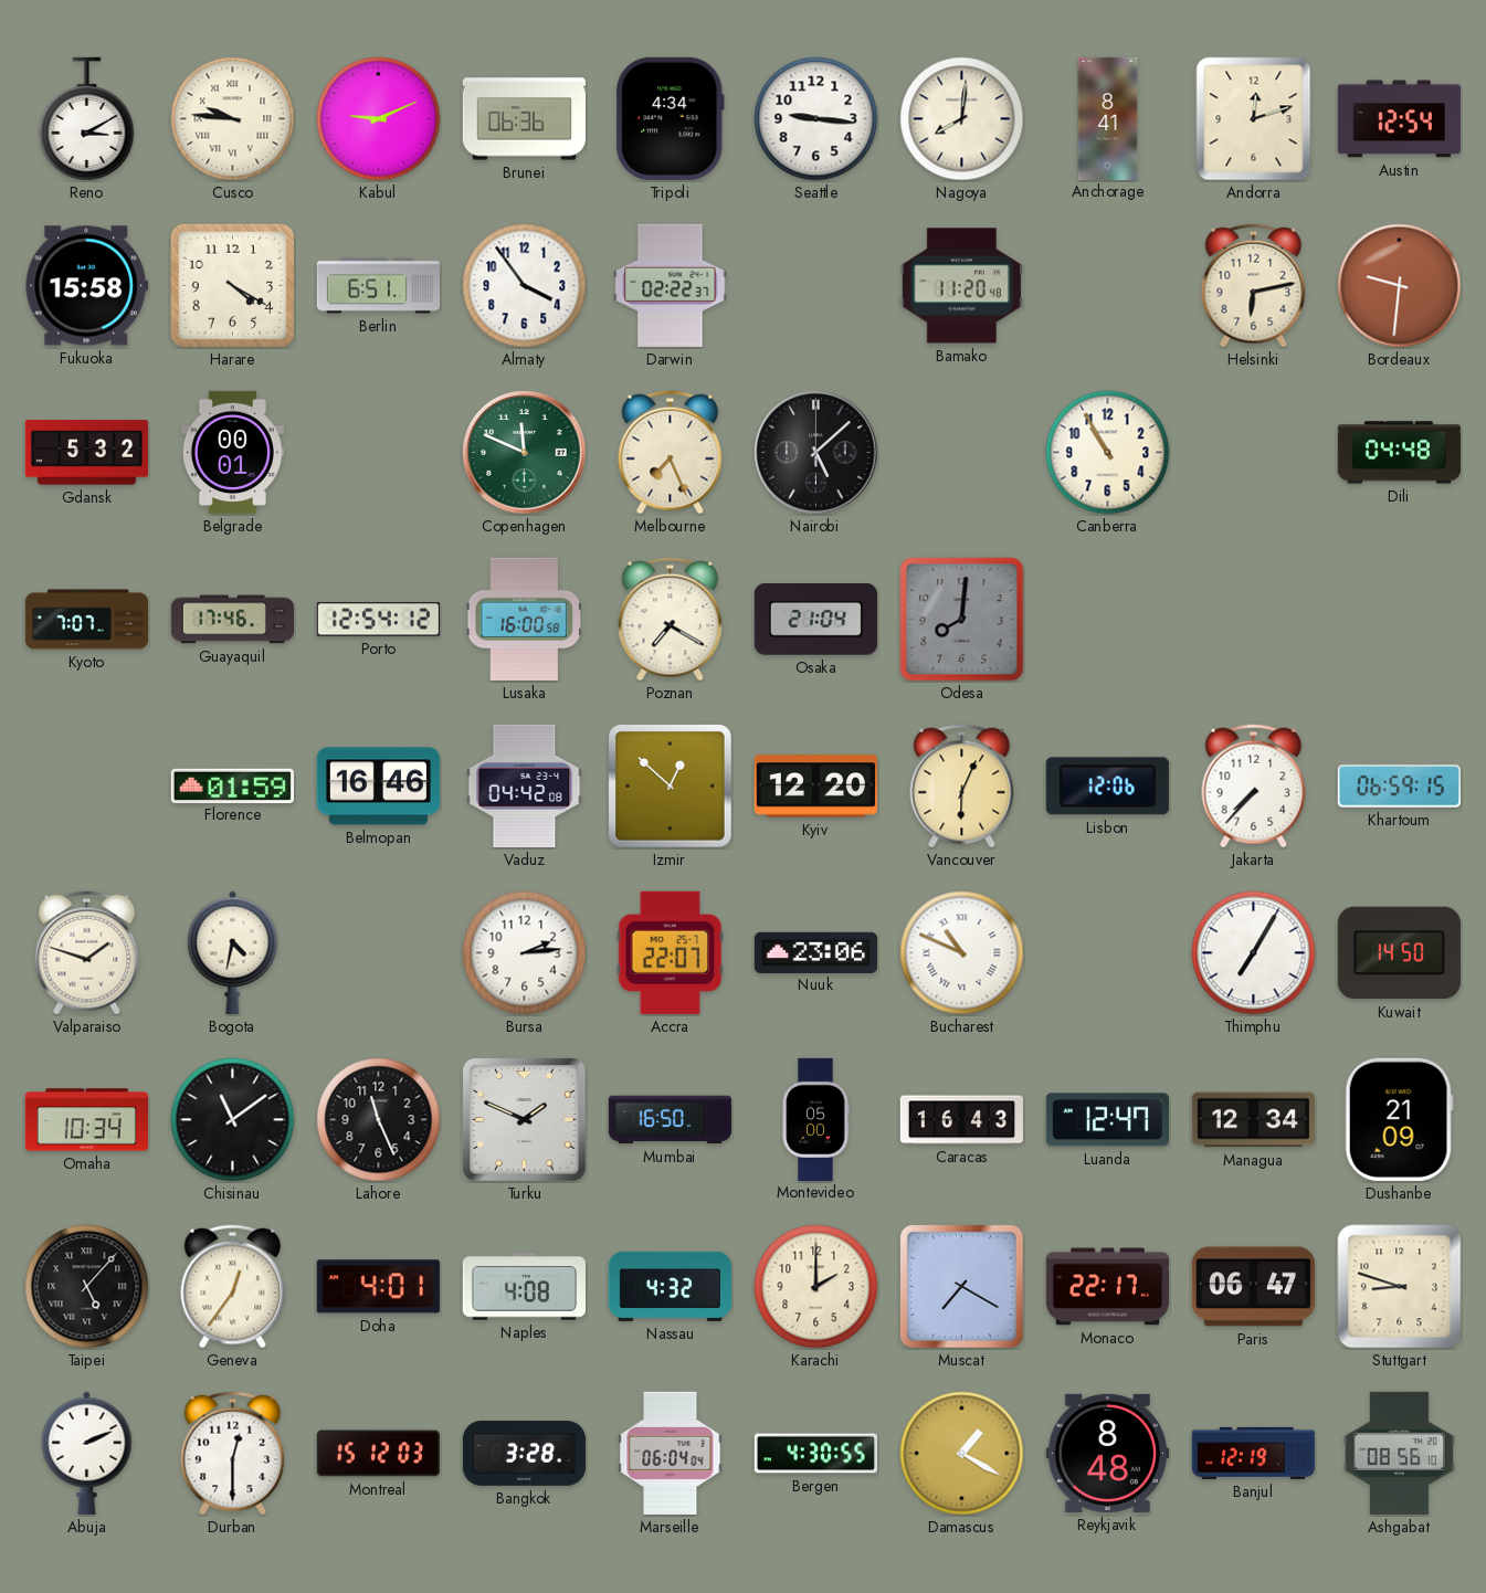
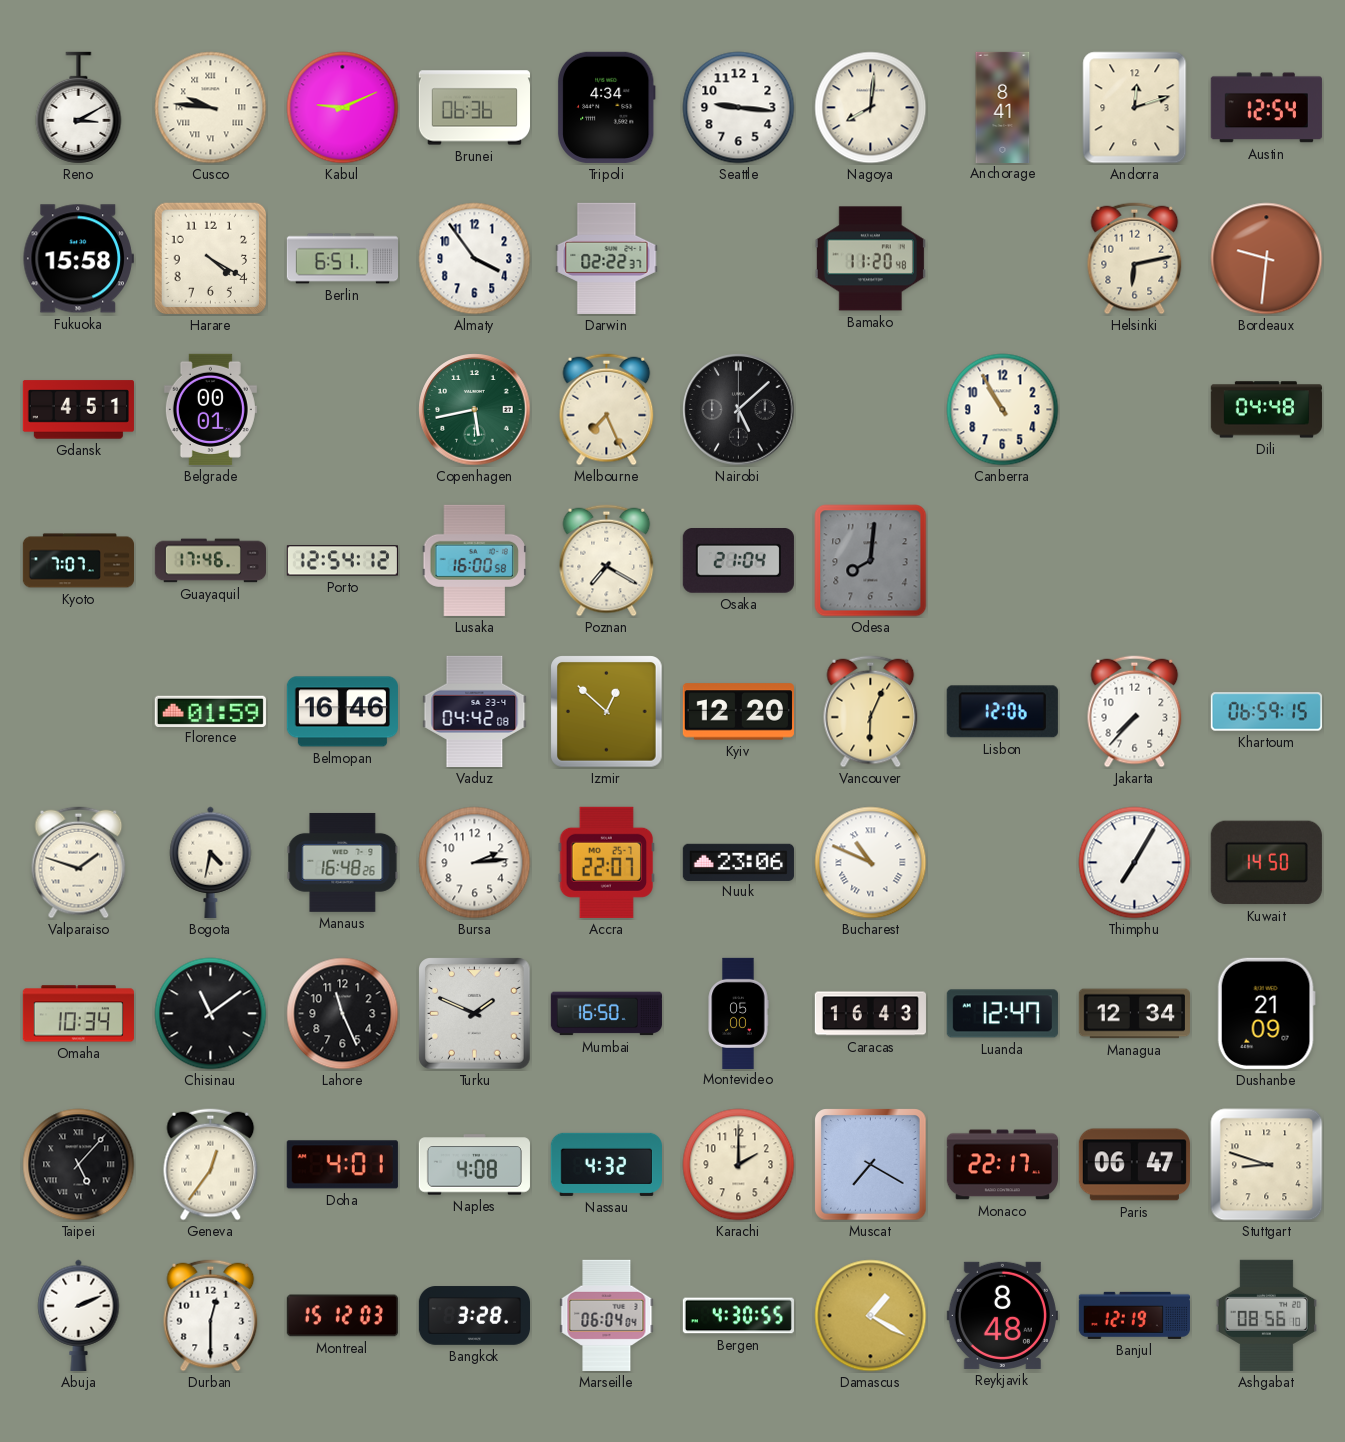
Gdansk: 5:32 -> 4:51 (78, 410)
Copenhagen: 11:49 -> 5:43 (475, 410)
Manaus: none -> 16:48 (343, 862)
